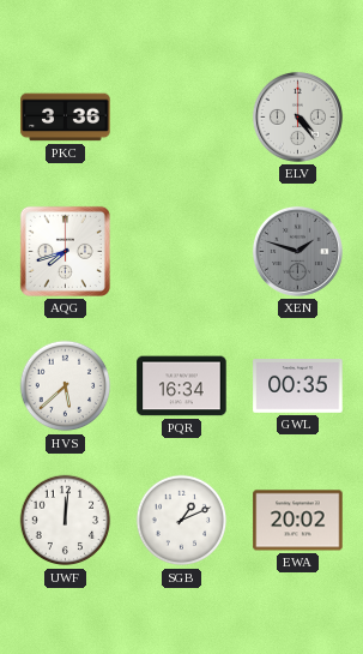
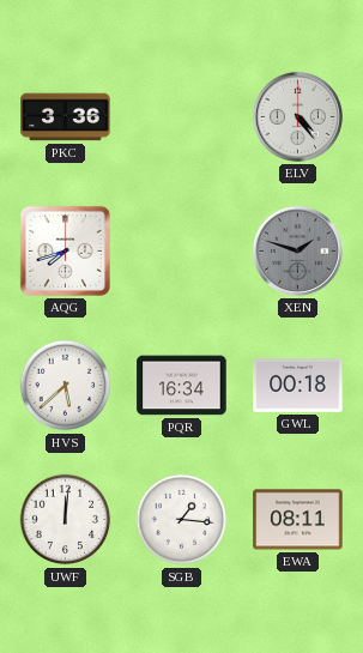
GWL: 00:35 -> 00:18 (298, 386)
SGB: 1:11 -> 1:16 (182, 520)
EWA: 20:02 -> 08:11 (298, 520)
